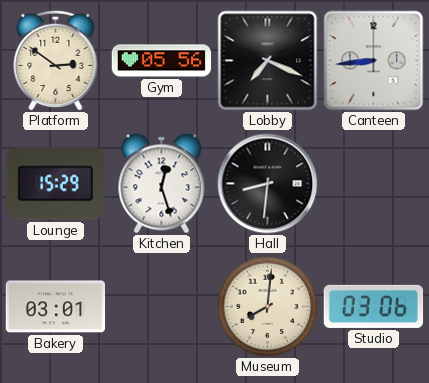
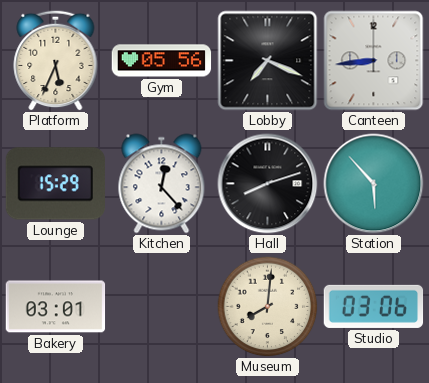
Platform: 2:51 -> 5:34 (56, 60)
Kitchen: 12:27 -> 12:23 (162, 184)
Hall: 8:31 -> 8:12 (268, 184)
Station: none -> 5:53 (374, 184)
